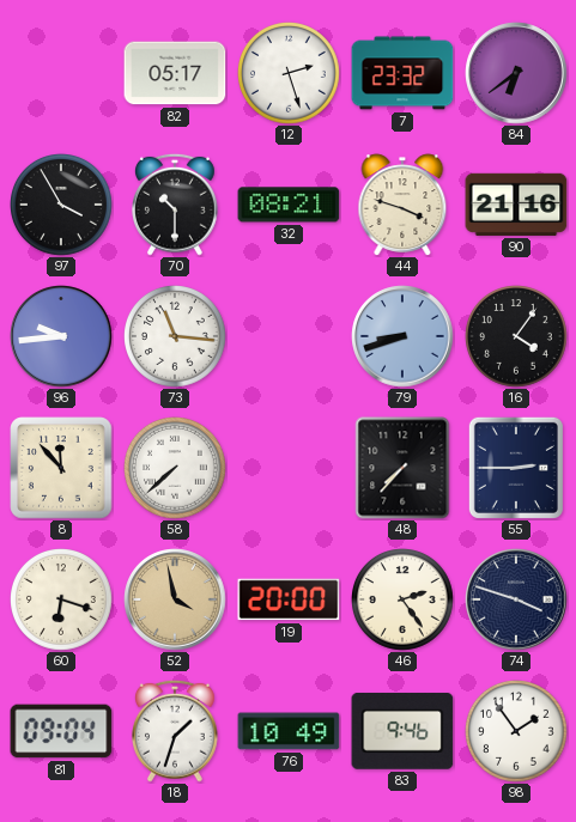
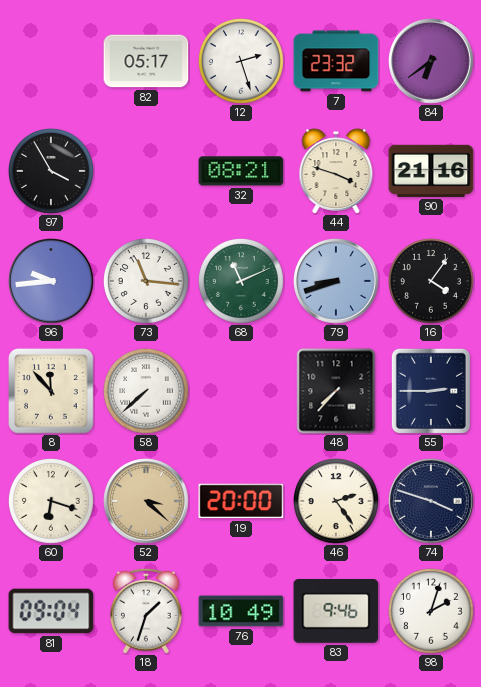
70: 10:30 -> none (176, 205)
68: none -> 11:11 (242, 282)
52: 3:58 -> 3:22 (146, 501)
98: 1:54 -> 2:03 (432, 612)
